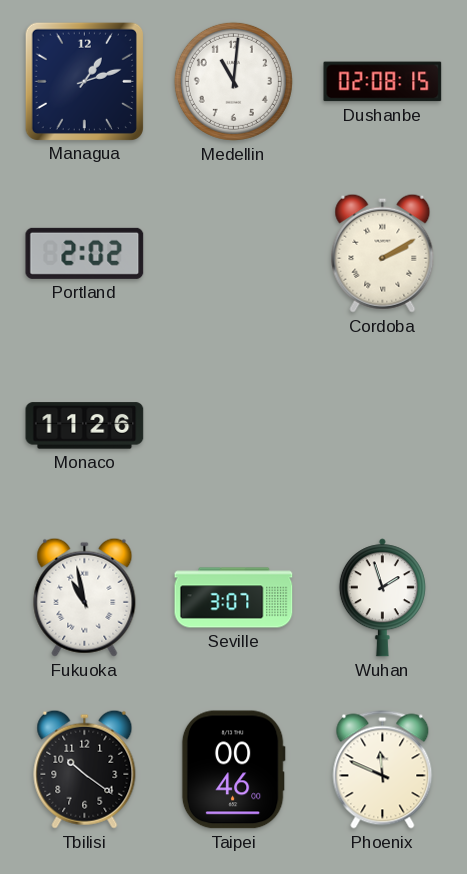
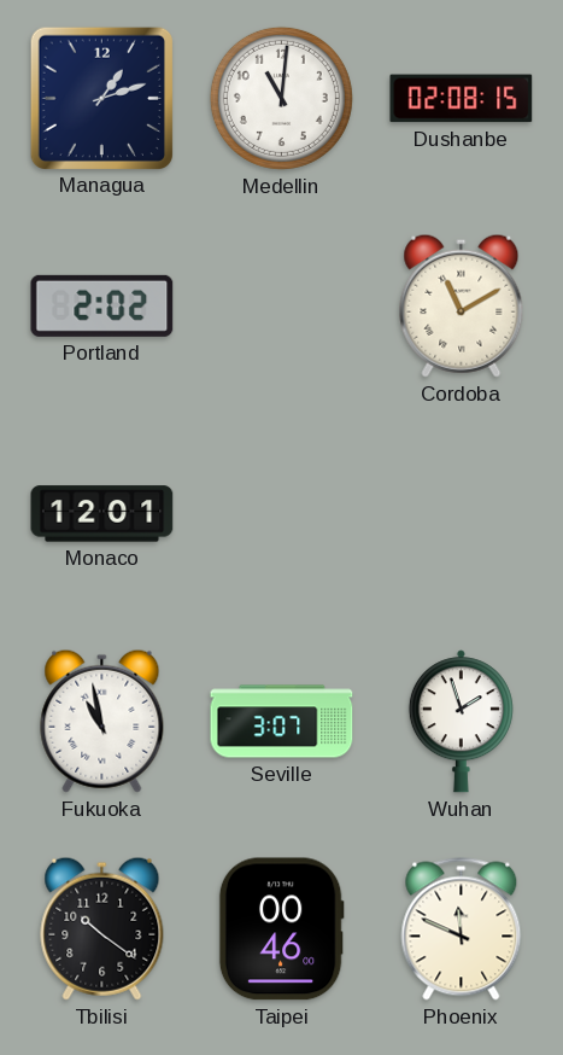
Cordoba: 2:10 -> 11:10 (462, 305)
Monaco: 11:26 -> 12:01 (102, 514)
